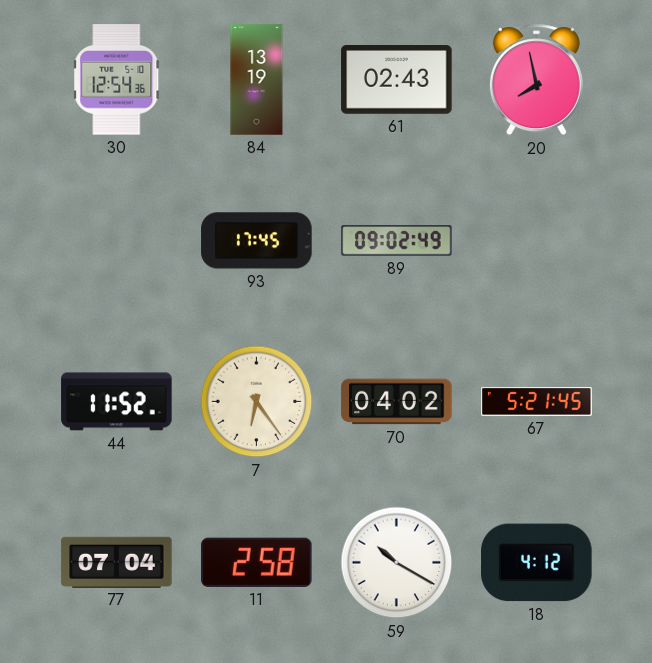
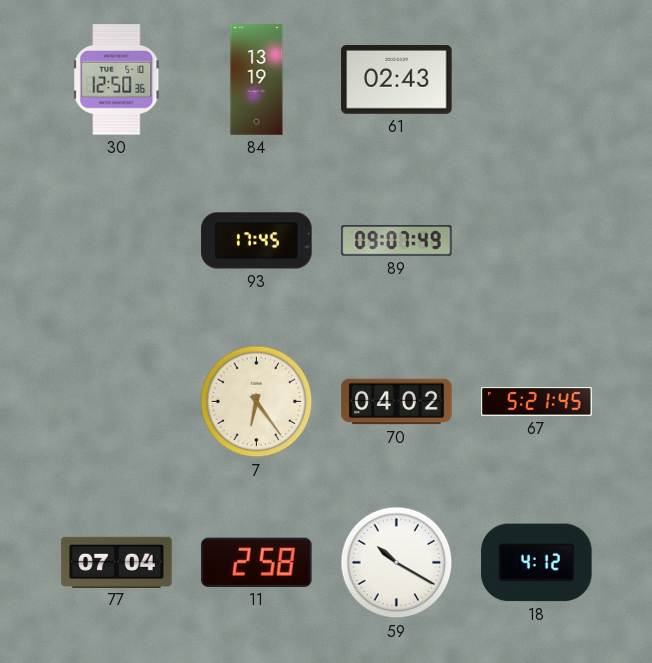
30: 12:54 -> 12:50 (117, 80)
20: 7:58 -> none (536, 80)
89: 09:02 -> 09:07 (397, 241)
44: 11:52 -> none (117, 402)
